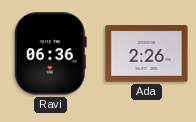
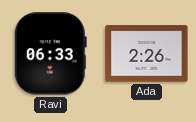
Ravi: 06:36 -> 06:33 (50, 54)
